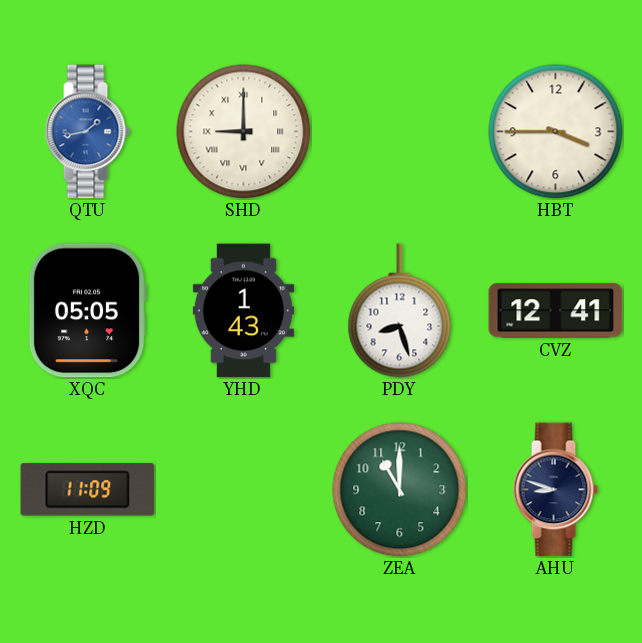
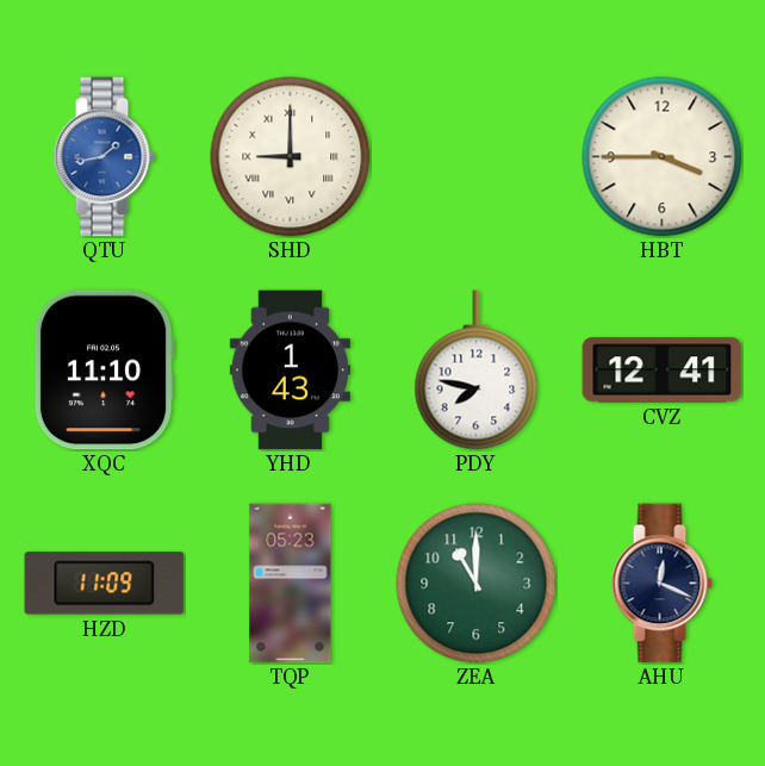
XQC: 05:05 -> 11:10 (104, 370)
PDY: 8:27 -> 7:47 (477, 370)
TQP: none -> 05:23 (291, 584)
AHU: 8:48 -> 12:19 (661, 584)
